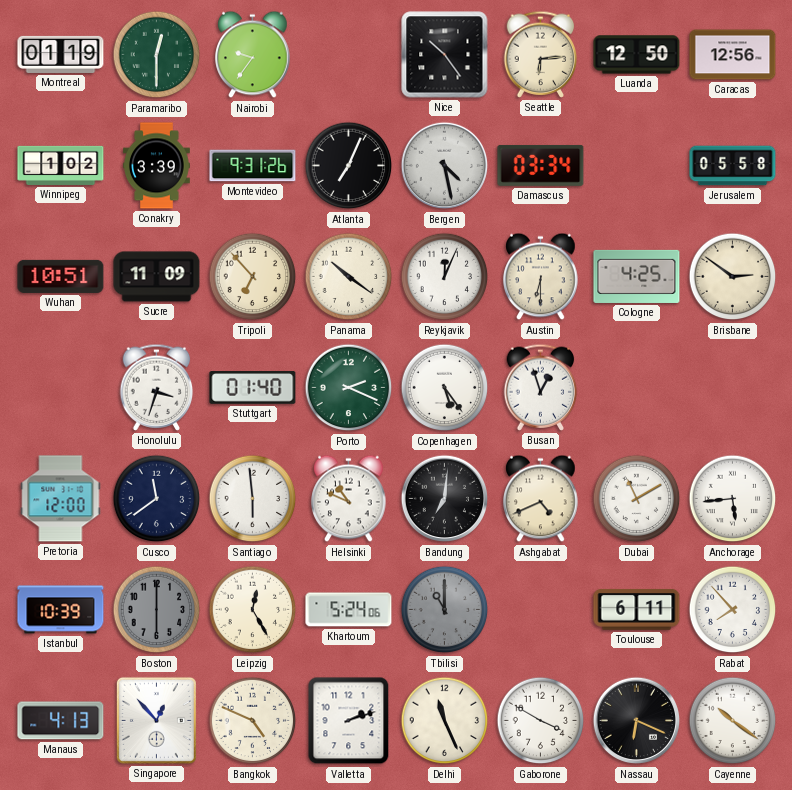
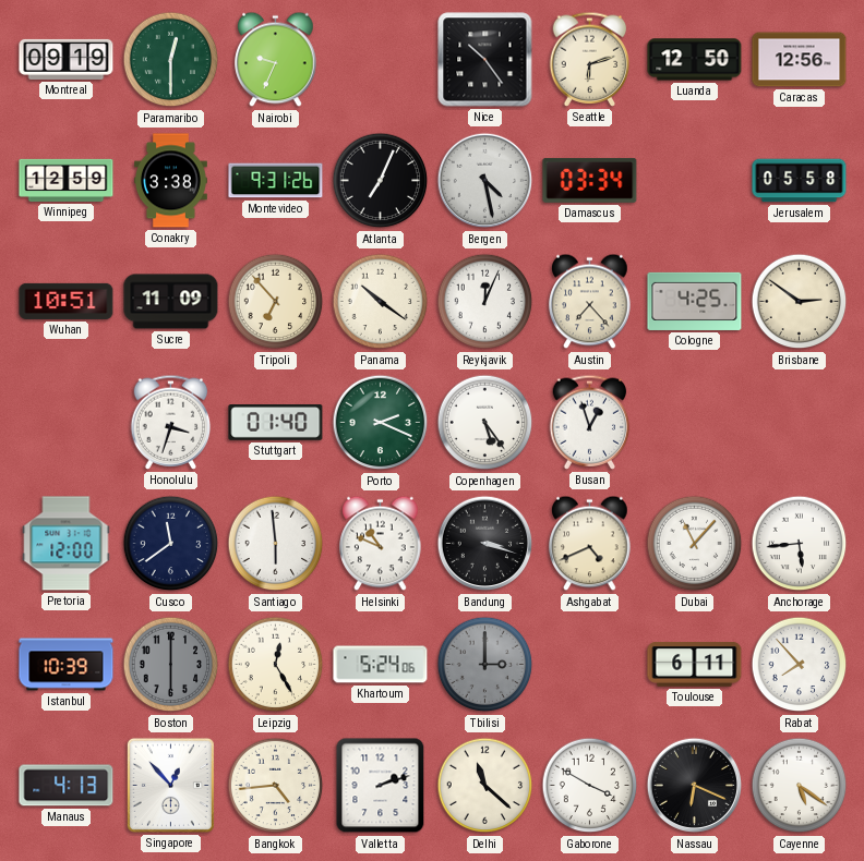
Montreal: 01:19 -> 09:19 (67, 59)
Nairobi: 9:36 -> 9:34 (276, 60)
Seattle: 6:14 -> 6:12 (590, 59)
Winnipeg: 1:02 -> 12:59 (67, 180)
Conakry: 3:39 -> 3:38 (171, 181)
Austin: 6:30 -> 7:23 (590, 302)
Bandung: 7:01 -> 3:18 (485, 544)
Dubai: 11:10 -> 11:07 (695, 544)
Tbilisi: 11:00 -> 3:00 (485, 665)
Bangkok: 4:49 -> 4:44 (276, 786)
Delhi: 11:26 -> 11:22 (485, 786)
Cayenne: 10:21 -> 5:21 (800, 786)
